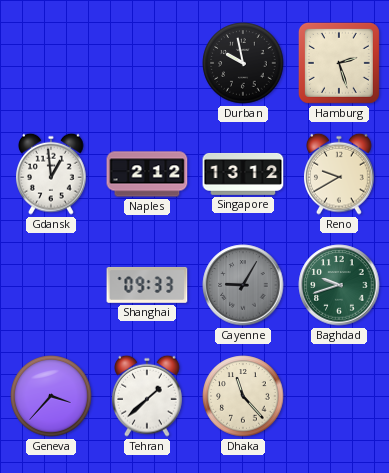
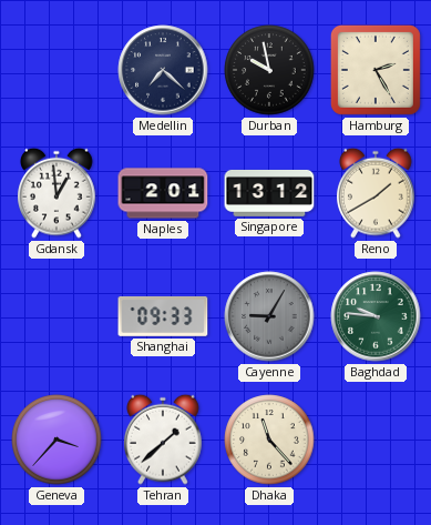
Medellin: none -> 7:22 (163, 70)
Hamburg: 2:27 -> 2:25 (376, 70)
Naples: 2:12 -> 2:01 (163, 193)
Reno: 9:40 -> 1:40 (377, 193)
Baghdad: 9:42 -> 9:46 (376, 316)
